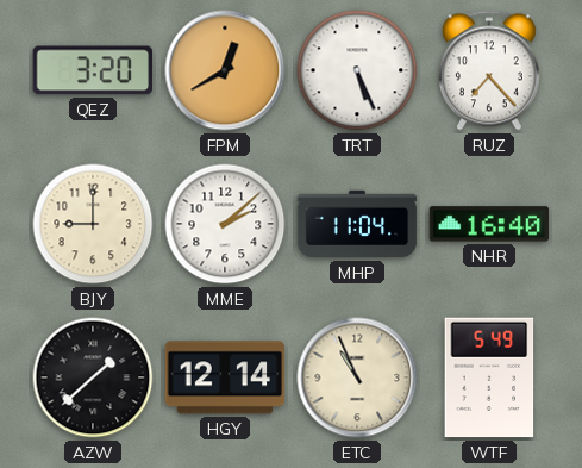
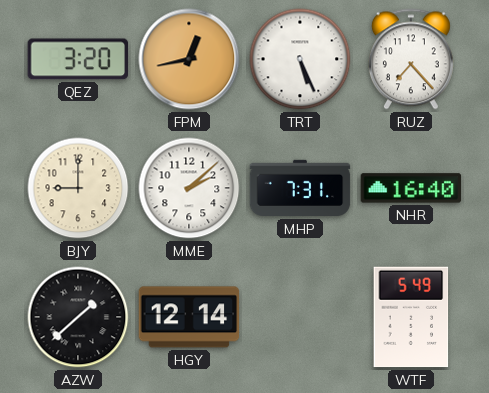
FPM: 12:40 -> 12:43 (189, 59)
MHP: 11:04 -> 7:31 (300, 188)
ETC: 10:56 -> none (357, 377)
